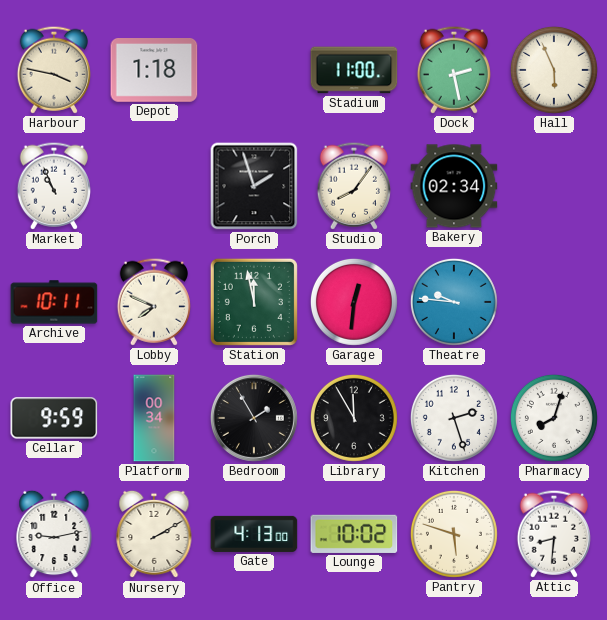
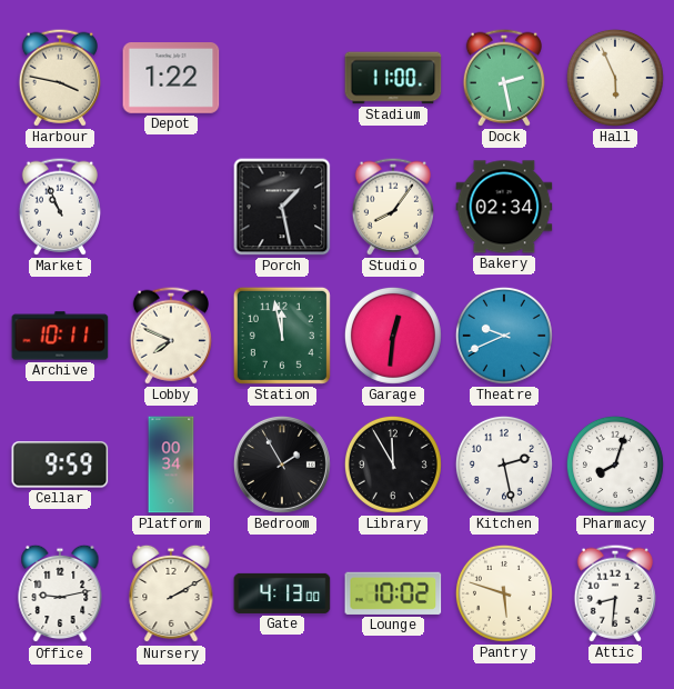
Depot: 1:18 -> 1:22 (171, 79)
Porch: 1:57 -> 1:28 (282, 207)
Theatre: 9:46 -> 9:41 (504, 336)
Kitchen: 2:27 -> 2:28 (504, 465)
